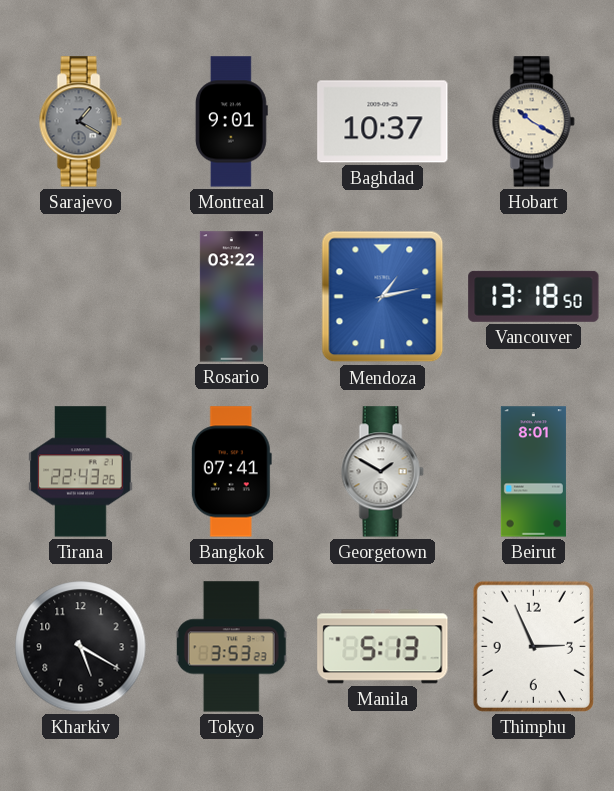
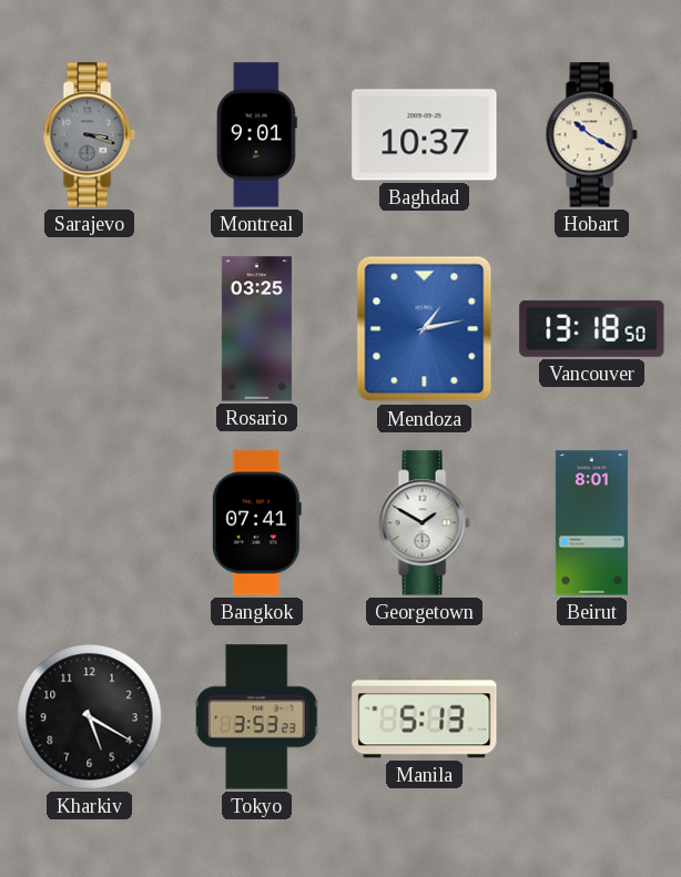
Sarajevo: 1:20 -> 3:18 (89, 135)
Rosario: 03:22 -> 03:25 (256, 329)
Tirana: 22:43 -> none (81, 472)
Thimphu: 2:56 -> none (533, 646)
